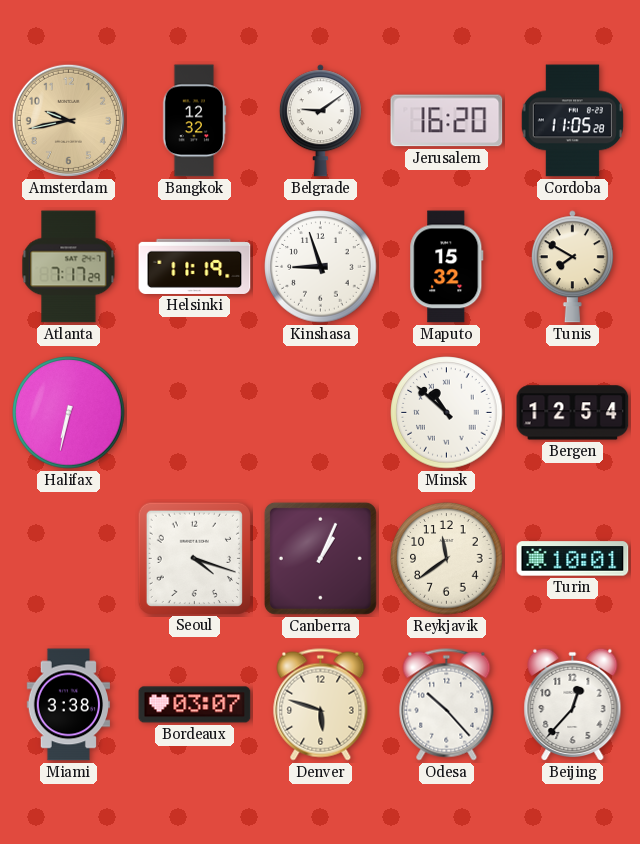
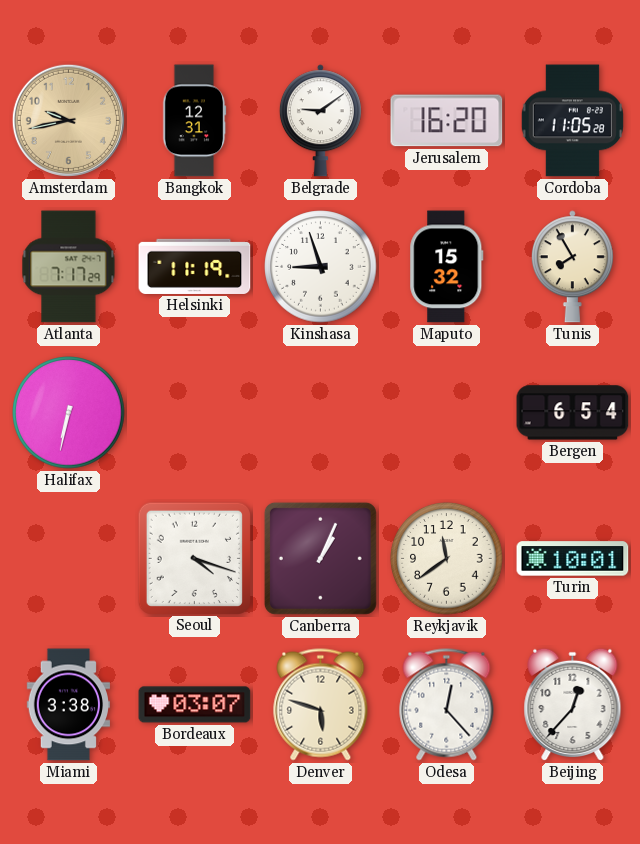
Bangkok: 12:32 -> 12:31 (195, 121)
Tunis: 7:50 -> 7:55 (572, 267)
Minsk: 10:52 -> none (447, 413)
Bergen: 12:54 -> 6:54 (573, 413)
Odesa: 10:23 -> 12:23 (447, 705)
